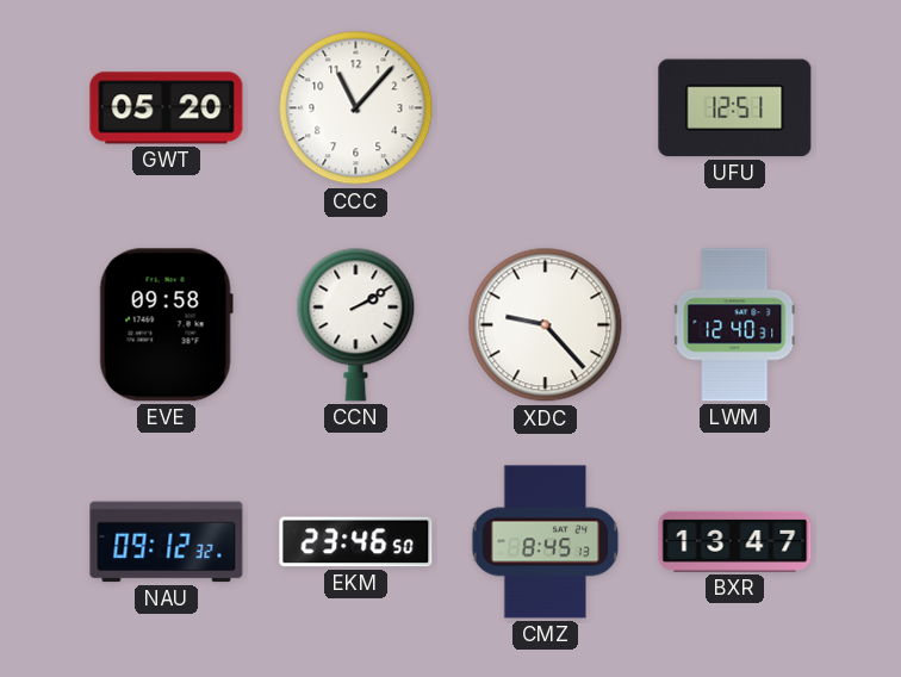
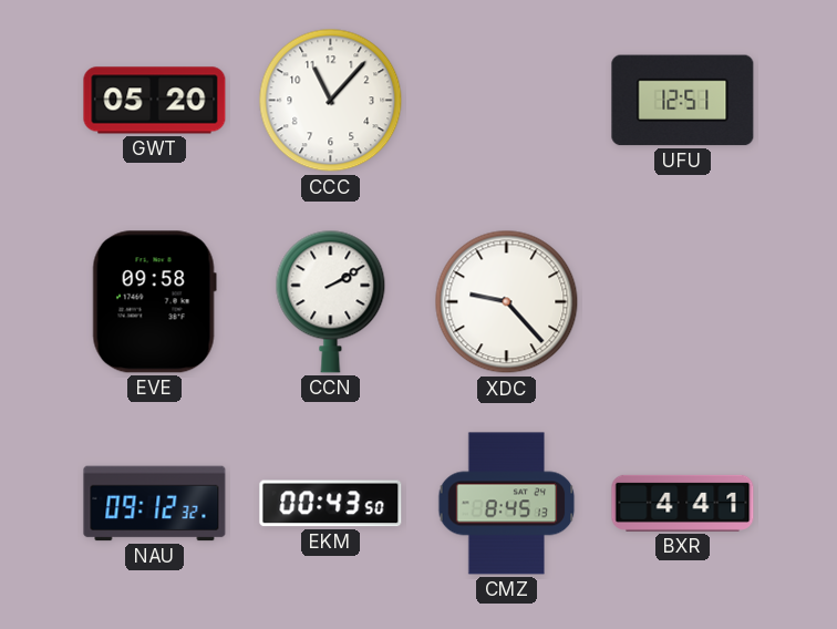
LWM: 12:40 -> none (735, 325)
EKM: 23:46 -> 00:43 (331, 504)
BXR: 13:47 -> 4:41 (683, 503)
